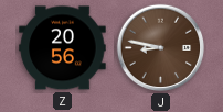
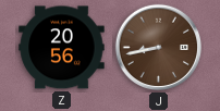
J: 8:47 -> 8:43 (159, 48)
